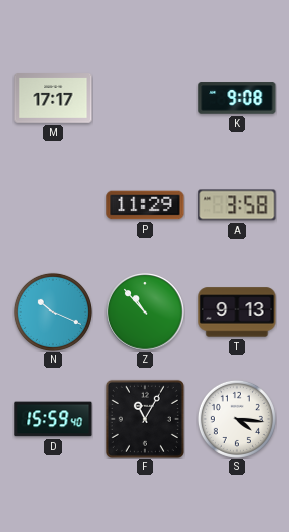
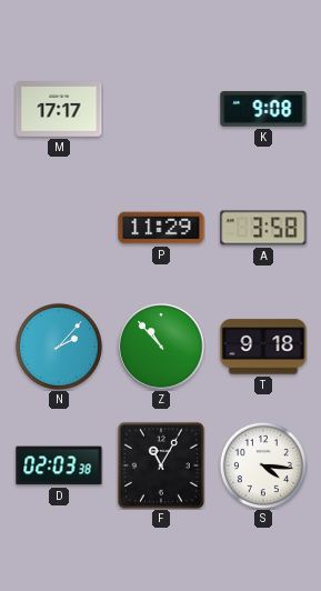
N: 10:19 -> 2:07 (59, 347)
T: 9:13 -> 9:18 (263, 347)
D: 15:59 -> 02:03 (59, 465)
